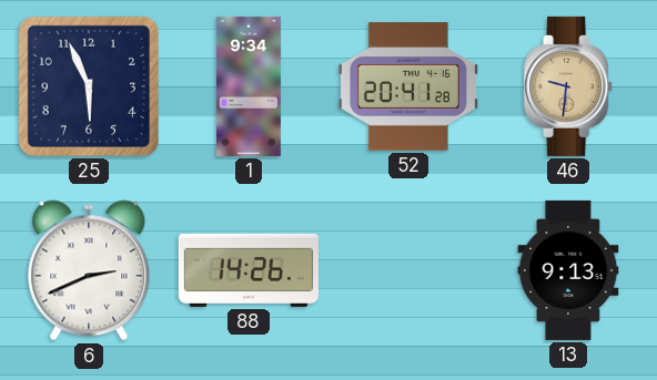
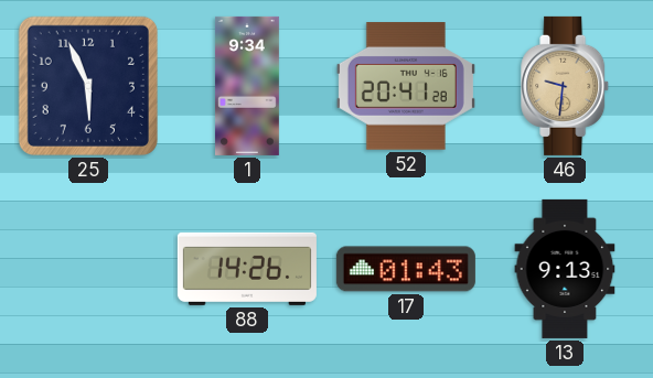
6: 2:41 -> none (89, 270)
17: none -> 01:43 (406, 269)
